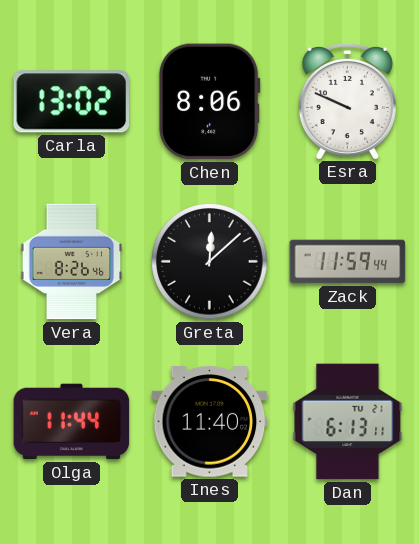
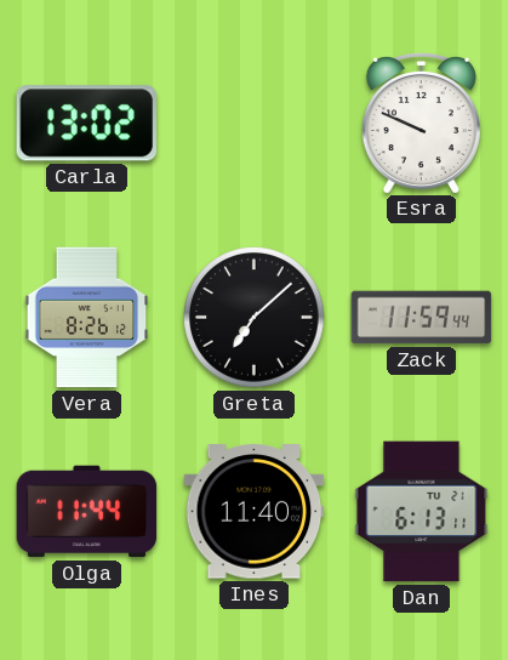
Chen: 8:06 -> none (209, 102)
Vera: 8:26:46 -> 8:26:12 (87, 318)
Greta: 12:08 -> 7:08 (255, 318)
